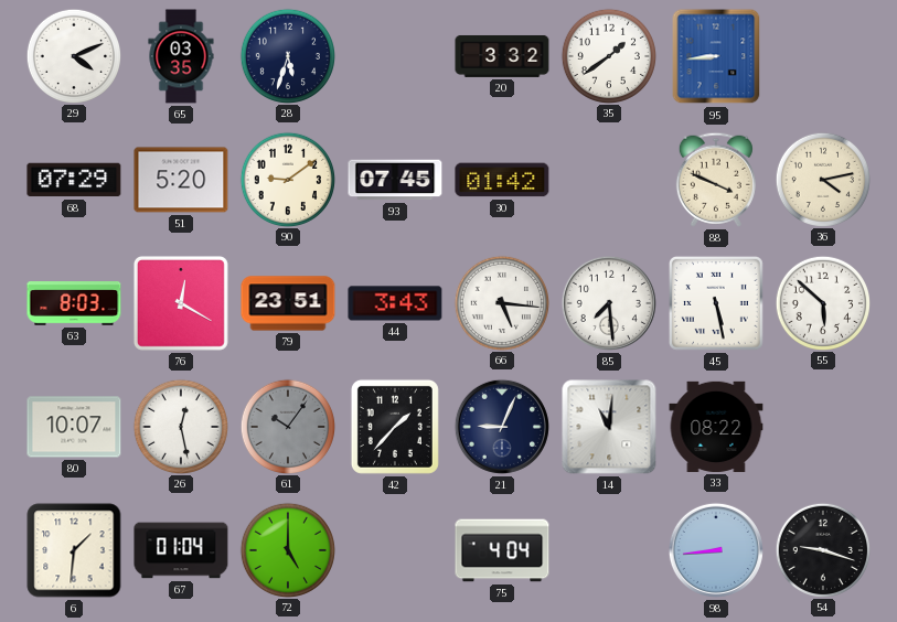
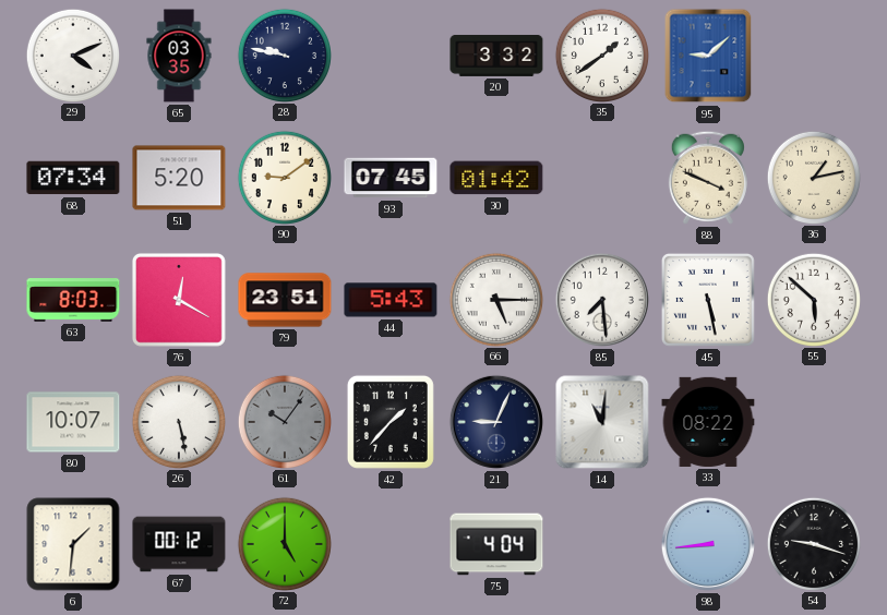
28: 5:33 -> 9:47 (284, 55)
95: 8:44 -> 9:08 (708, 56)
68: 07:29 -> 07:34 (73, 178)
36: 4:13 -> 1:13 (813, 177)
44: 3:43 -> 5:43 (391, 300)
66: 5:16 -> 5:15 (495, 299)
26: 12:28 -> 5:28 (178, 421)
67: 01:04 -> 00:12 (179, 544)
